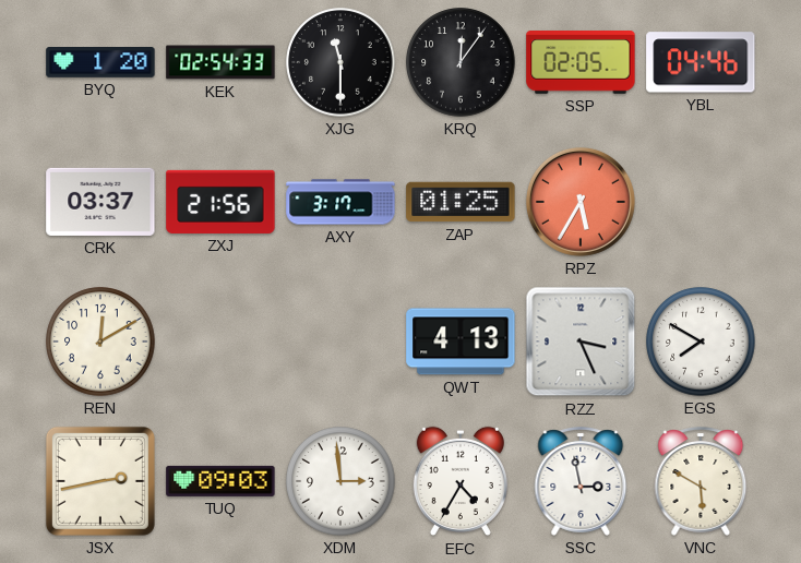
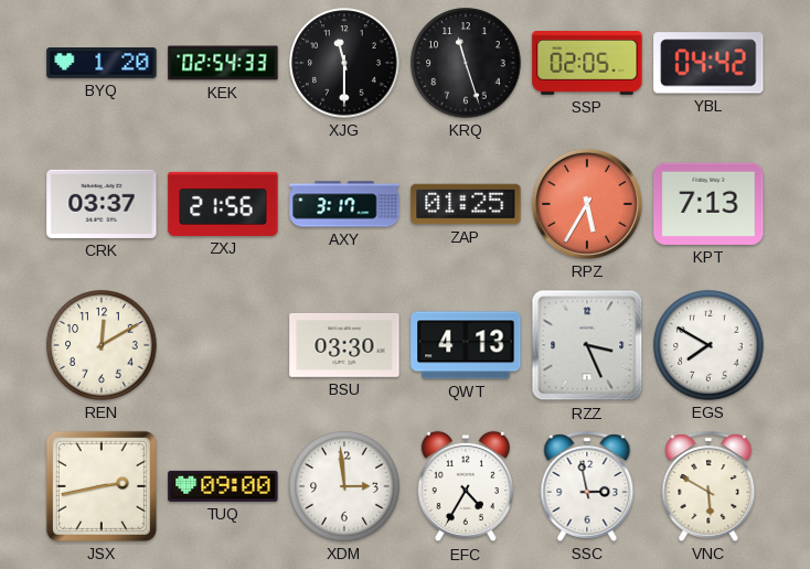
KRQ: 12:06 -> 11:27 (466, 63)
YBL: 04:46 -> 04:42 (708, 63)
KPT: none -> 7:13 (708, 204)
BSU: none -> 03:30 (344, 345)
TUQ: 09:03 -> 09:00 (223, 486)
